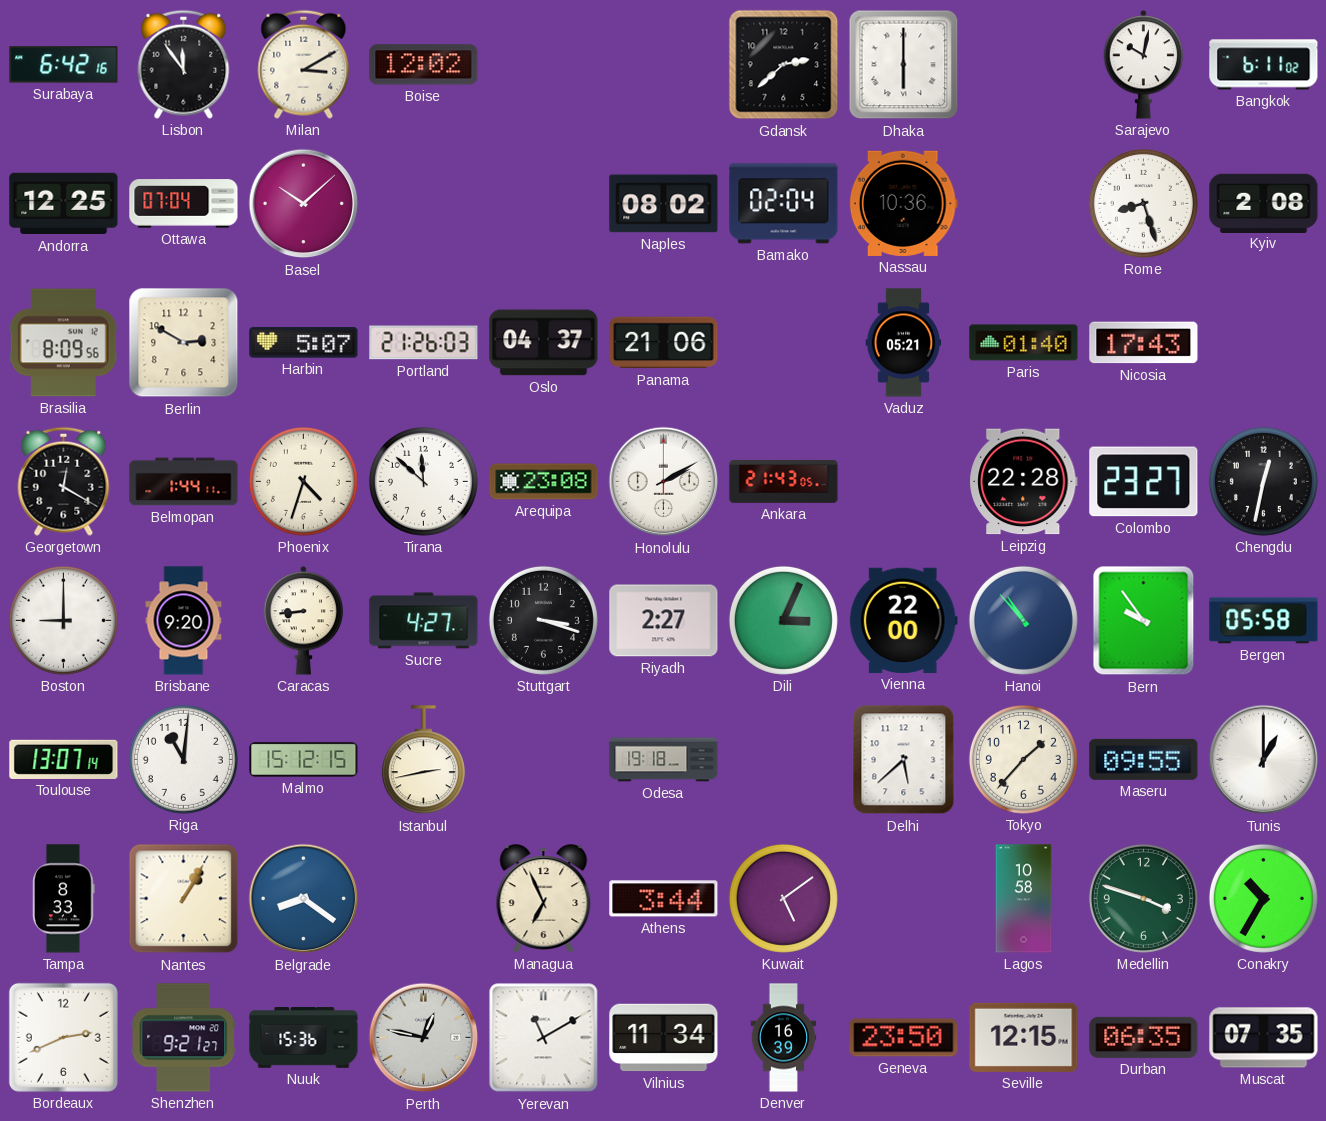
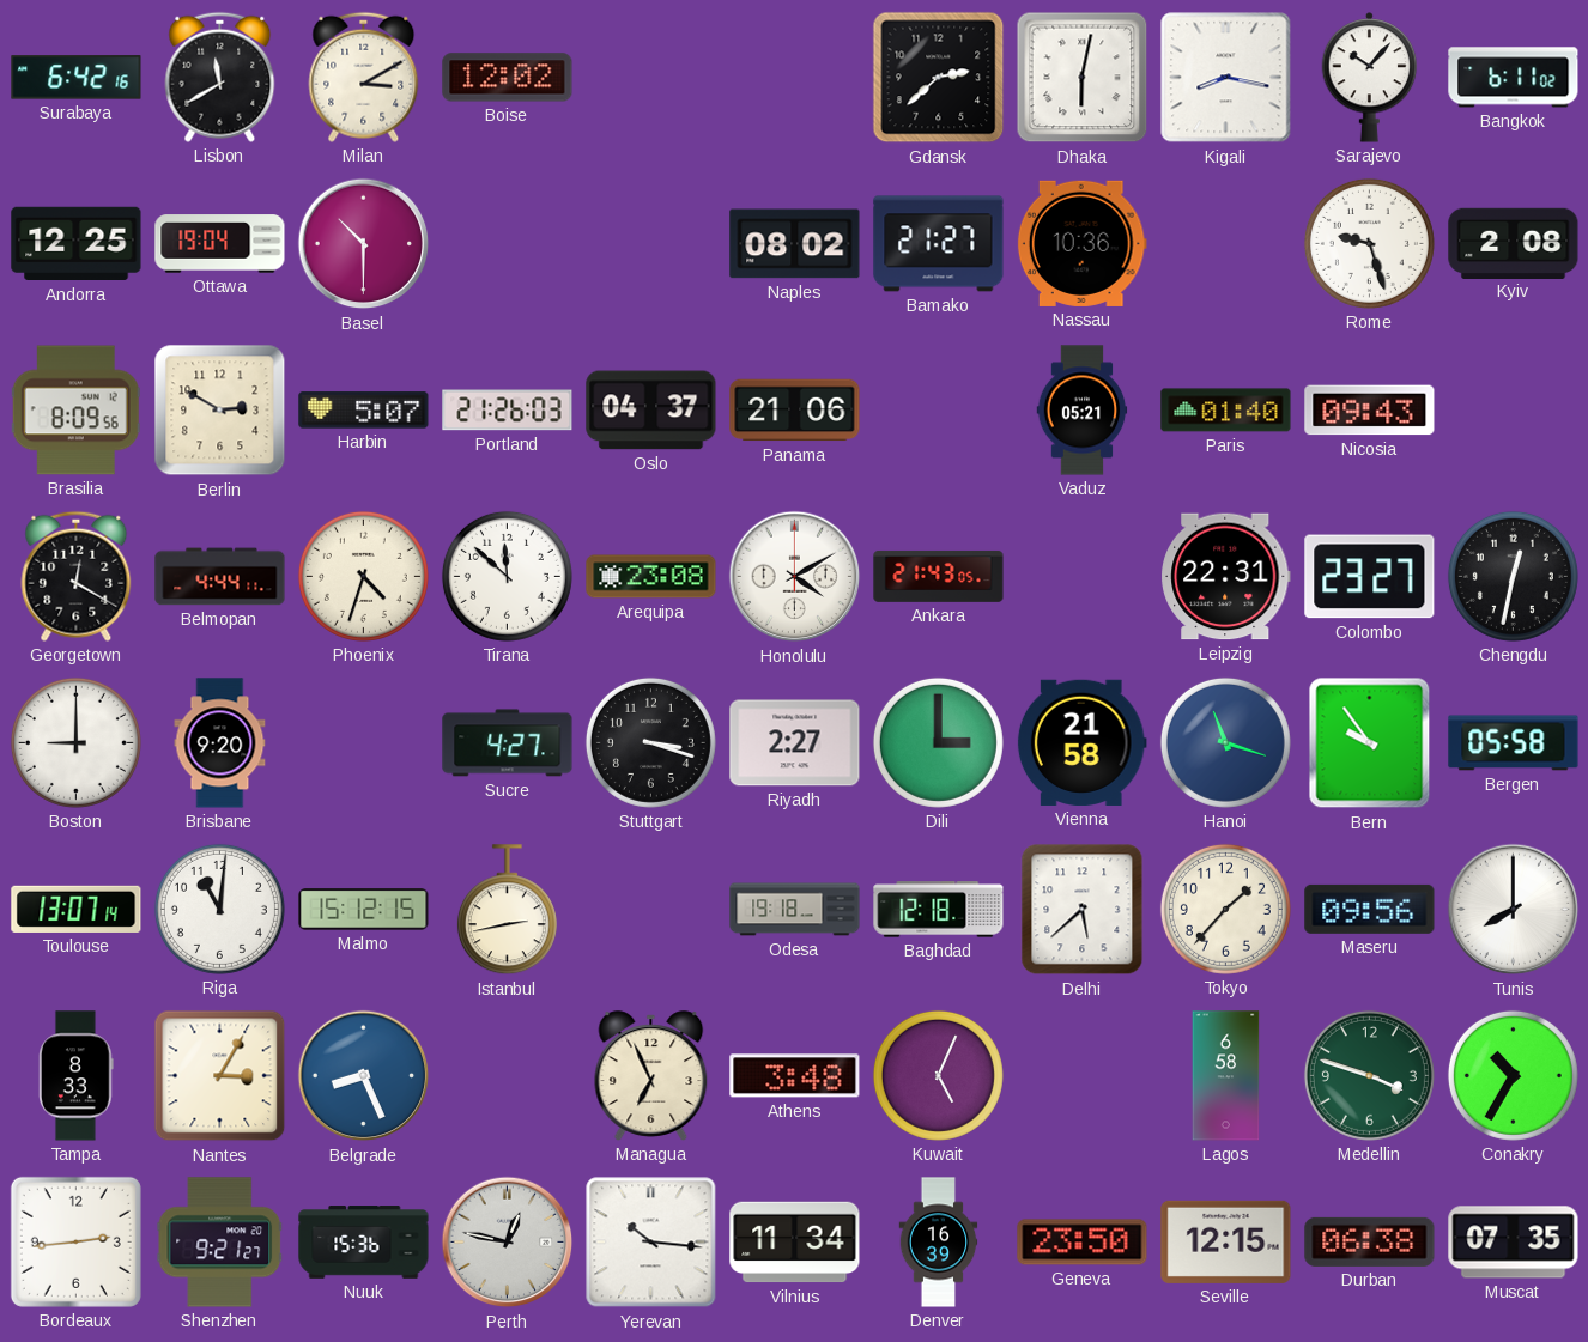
Lisbon: 11:54 -> 11:40 (220, 77)
Dhaka: 6:00 -> 6:02 (1083, 78)
Kigali: none -> 8:17 (1226, 78)
Sarajevo: 10:02 -> 10:07 (1370, 78)
Ottawa: 07:04 -> 19:04 (220, 244)
Basel: 10:08 -> 10:30 (364, 244)
Bamako: 02:04 -> 21:27 (939, 244)
Rome: 8:27 -> 9:27 (1369, 243)
Nicosia: 17:43 -> 09:43 (1370, 411)
Belmopan: 1:44 -> 4:44 (220, 577)
Honolulu: 2:10 -> 4:10 (795, 577)
Leipzig: 22:28 -> 22:31 (1226, 577)
Caracas: 8:44 -> none (304, 621)
Dili: 3:04 -> 3:00 (938, 742)
Vienna: 22:00 -> 21:58 (1081, 742)
Hanoi: 10:53 -> 11:18 (1225, 742)
Baghdad: none -> 12:18 (939, 910)
Maseru: 09:55 -> 09:56 (1370, 909)
Tunis: 1:00 -> 8:00 (1514, 910)
Nantes: 1:05 -> 3:05 (220, 1076)
Belgrade: 8:21 -> 8:26 (364, 1076)
Athens: 3:44 -> 3:48 (795, 1076)
Kuwait: 5:09 -> 5:04 (938, 1075)
Lagos: 10:58 -> 6:58 (1226, 1076)
Bordeaux: 2:41 -> 2:44 (75, 1241)
Yerevan: 11:10 -> 10:16 (651, 1243)
Durban: 06:35 -> 06:38 (1370, 1241)
